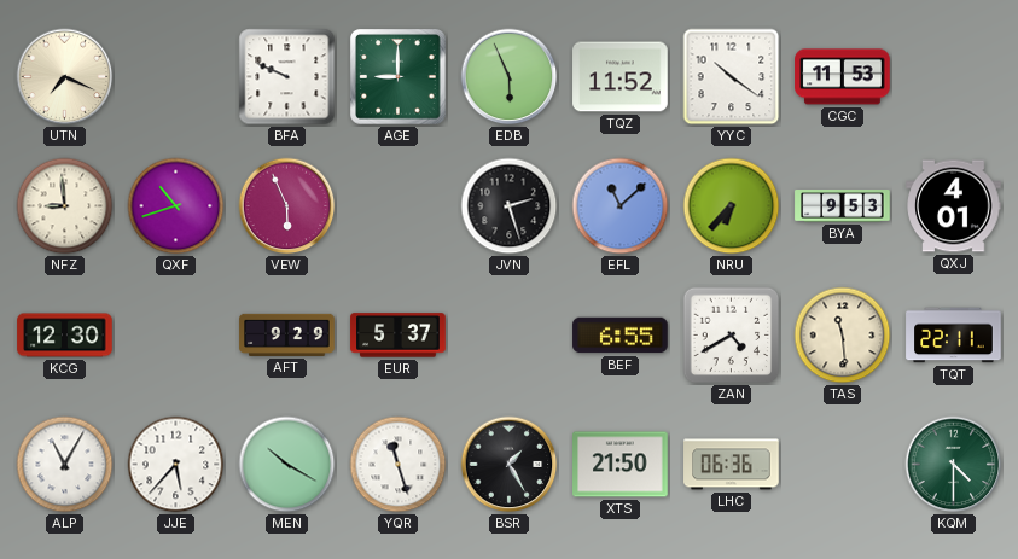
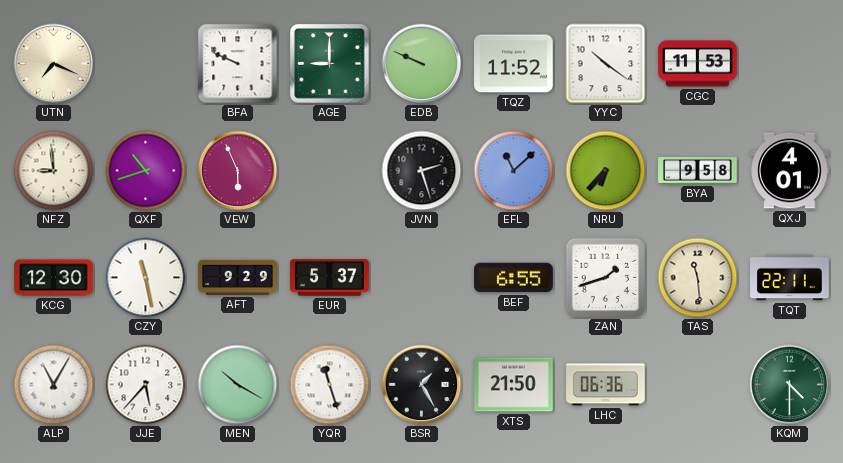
EDB: 5:56 -> 9:49 (422, 64)
BYA: 9:53 -> 9:58 (698, 171)
CZY: none -> 11:28 (146, 278)
ZAN: 4:40 -> 1:42 (606, 278)
